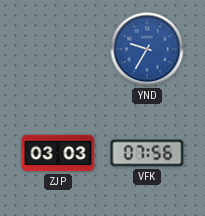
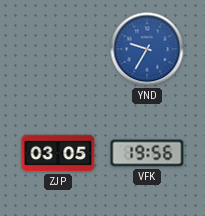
ZJP: 03:03 -> 03:05 (58, 153)
VFK: 07:56 -> 19:56 (147, 153)
